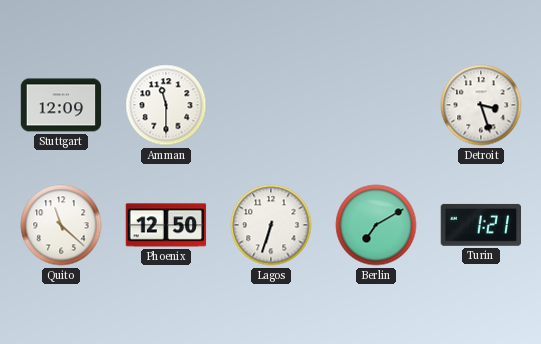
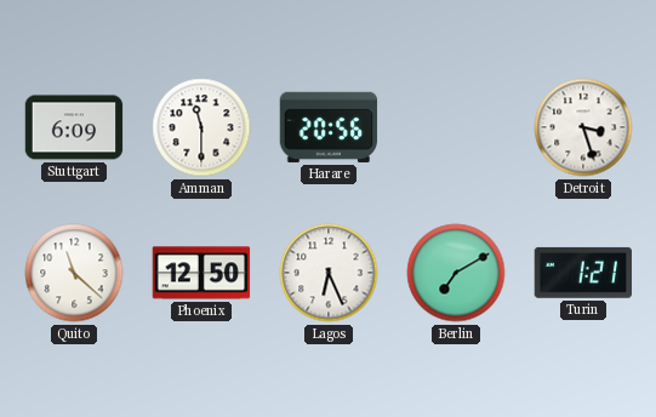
Stuttgart: 12:09 -> 6:09 (74, 127)
Harare: none -> 20:56 (329, 127)
Lagos: 6:33 -> 6:26 (329, 273)
